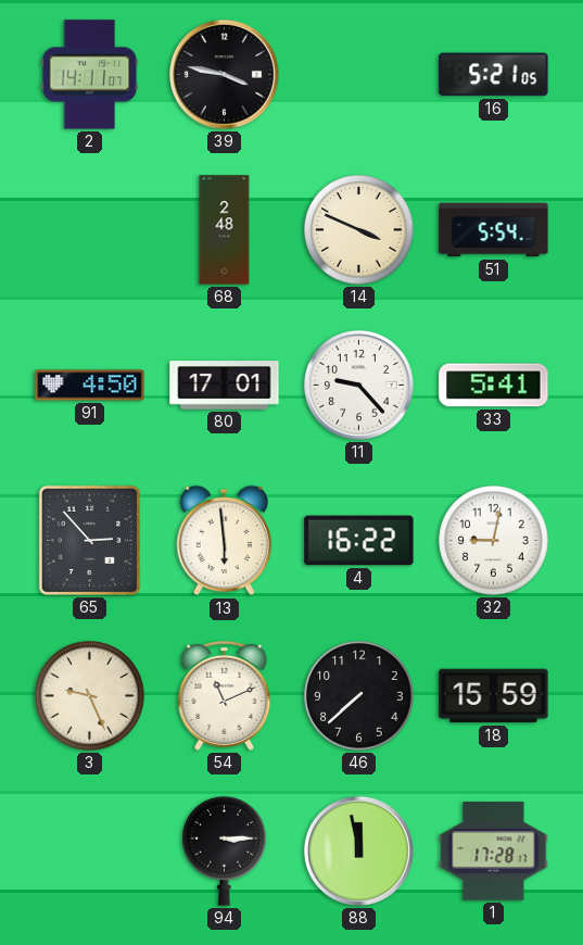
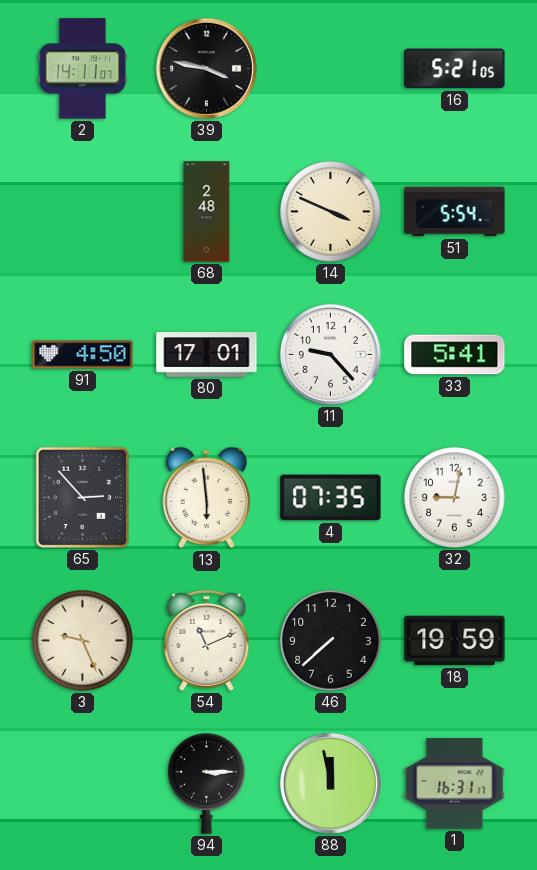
4: 16:22 -> 07:35 (331, 498)
18: 15:59 -> 19:59 (455, 641)
1: 17:28 -> 16:31 (455, 784)
